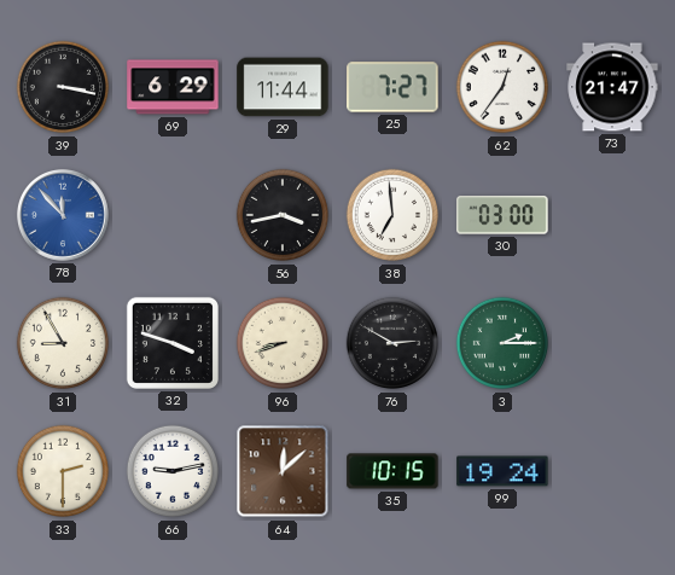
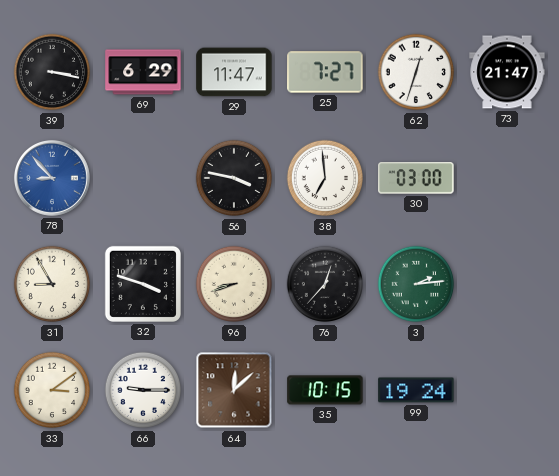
29: 11:44 -> 11:47 (234, 72)
62: 12:36 -> 12:33 (416, 72)
78: 11:53 -> 8:53 (52, 178)
56: 3:43 -> 3:47 (234, 178)
76: 2:50 -> 12:37 (325, 284)
3: 2:15 -> 2:14 (416, 284)
33: 2:30 -> 3:09 (52, 390)
66: 9:13 -> 9:15 (143, 390)
